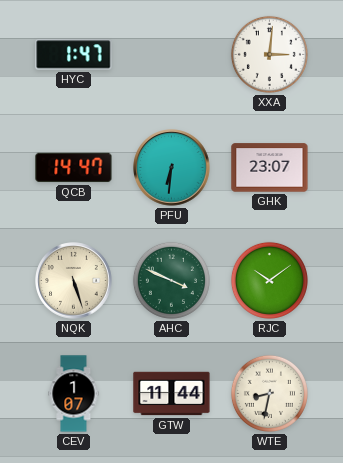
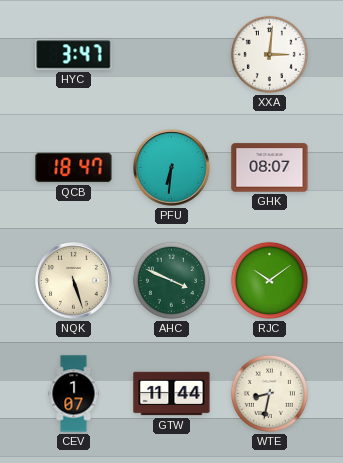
HYC: 1:47 -> 3:47 (74, 55)
QCB: 14:47 -> 18:47 (74, 168)
GHK: 23:07 -> 08:07 (270, 168)
